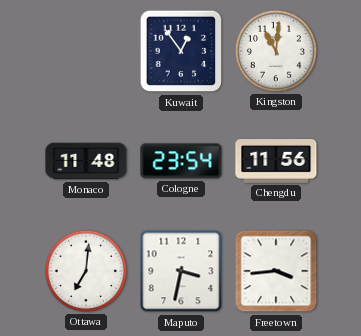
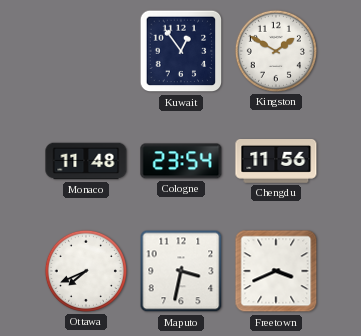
Kingston: 11:01 -> 1:50 (276, 51)
Ottawa: 7:01 -> 7:41 (86, 271)
Freetown: 3:44 -> 3:41 (276, 271)
